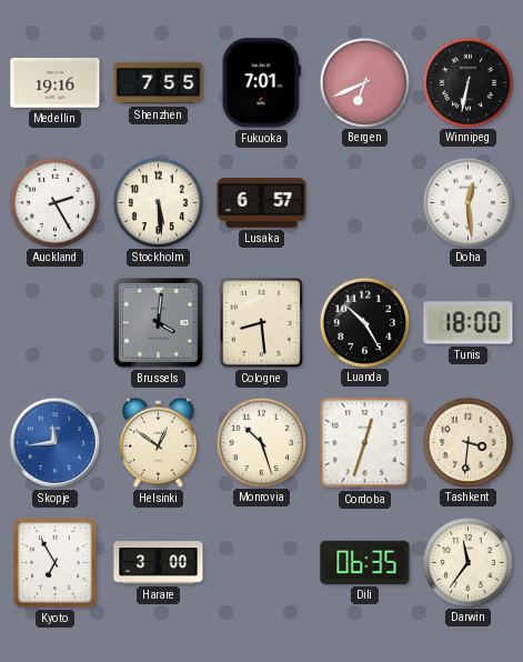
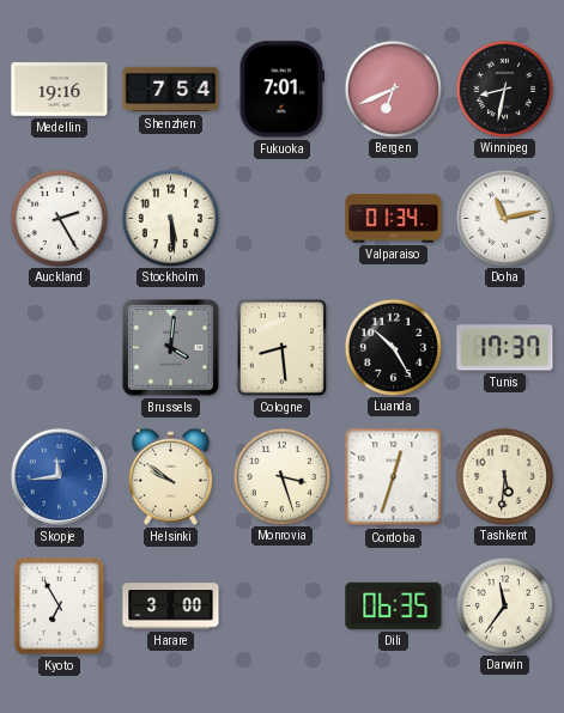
Shenzhen: 7:55 -> 7:54 (171, 90)
Winnipeg: 6:32 -> 8:32 (504, 89)
Lusaka: 6:57 -> none (262, 203)
Valparaiso: none -> 01:34 (394, 219)
Doha: 12:29 -> 11:13 (504, 218)
Tunis: 18:00 -> 17:37 (505, 348)
Helsinki: 12:51 -> 9:51 (170, 476)
Monrovia: 10:27 -> 3:27 (281, 476)
Tashkent: 3:31 -> 5:31 (504, 476)
